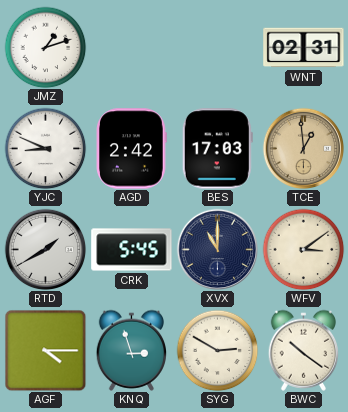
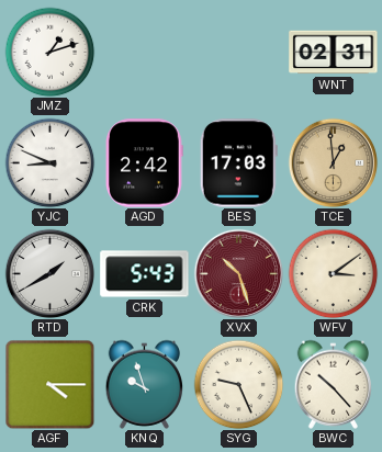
CRK: 5:45 -> 5:43 (145, 274)
XVX: 11:00 -> 10:27 (238, 273)
XVX dial: navy -> burgundy (238, 273)
KNQ: 2:57 -> 9:57 (144, 384)
SYG: 2:50 -> 9:26 (238, 384)
BWC: 10:21 -> 10:23 (333, 384)
